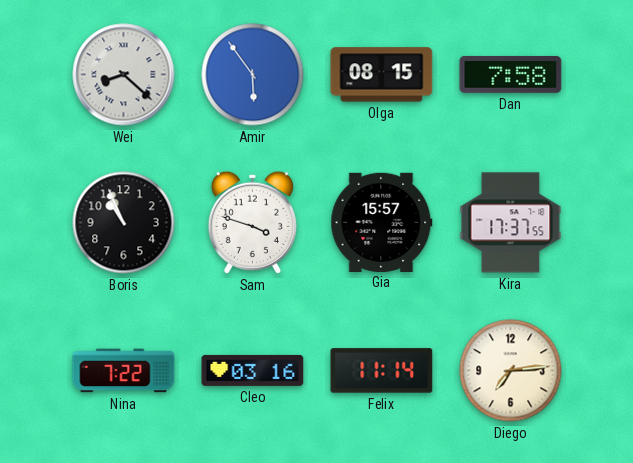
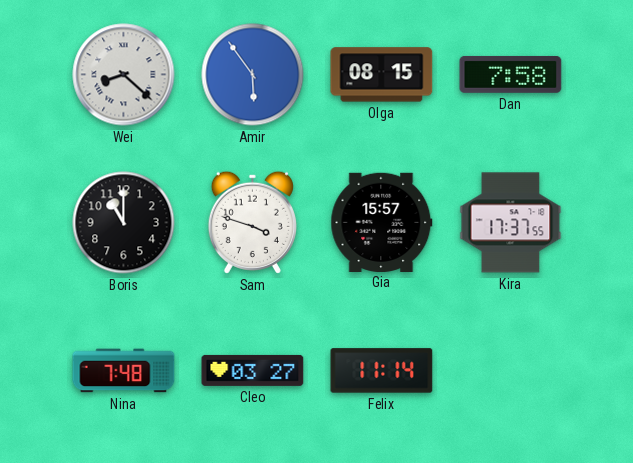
Boris: 10:56 -> 11:00 (124, 223)
Nina: 7:22 -> 7:48 (124, 371)
Cleo: 03:16 -> 03:27 (253, 370)
Diego: 7:14 -> none (511, 371)
